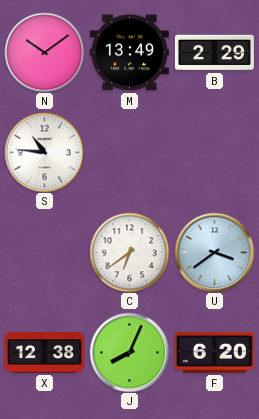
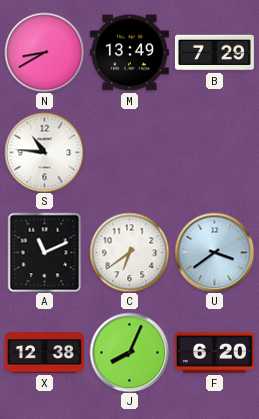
N: 10:09 -> 8:40 (44, 52)
B: 2:29 -> 7:29 (214, 53)
A: none -> 11:11 (45, 252)
